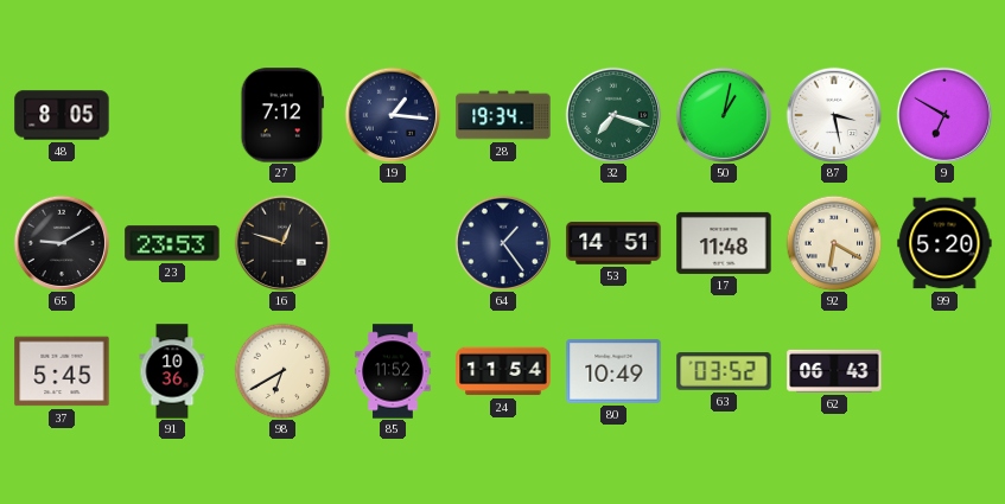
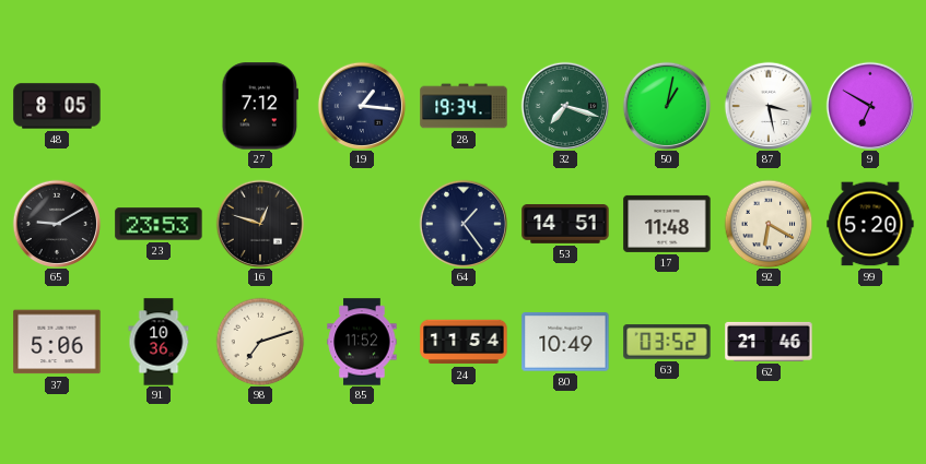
37: 5:45 -> 5:06 (57, 342)
98: 6:40 -> 7:12 (260, 342)
62: 06:43 -> 21:46 (769, 342)
